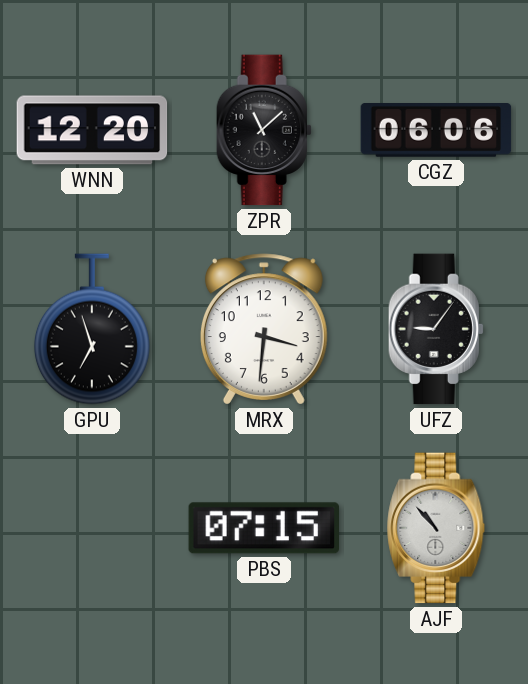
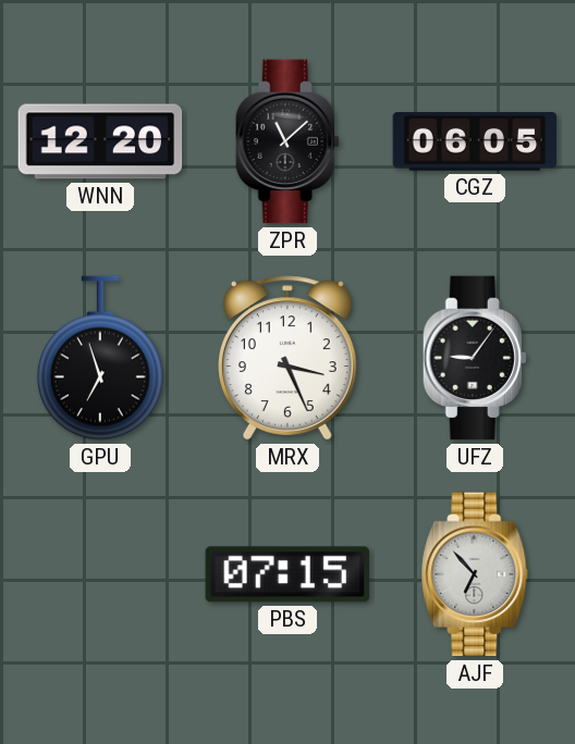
CGZ: 06:06 -> 06:05 (475, 142)
MRX: 3:31 -> 3:26 (287, 358)
AJF: 10:53 -> 6:53 (475, 574)
